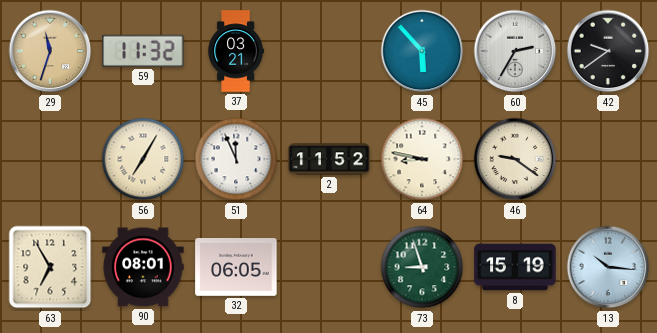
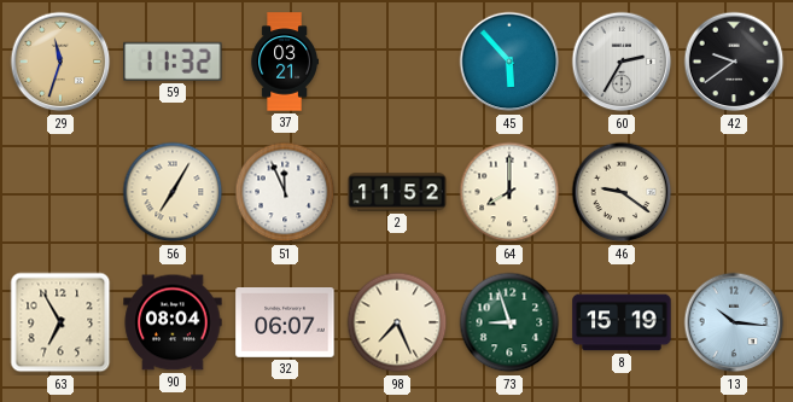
64: 8:47 -> 8:00 (509, 192)
90: 08:01 -> 08:04 (173, 322)
32: 06:05 -> 06:07 (285, 324)
98: none -> 7:26 (397, 322)
